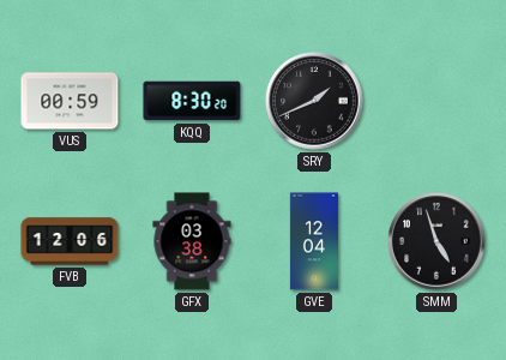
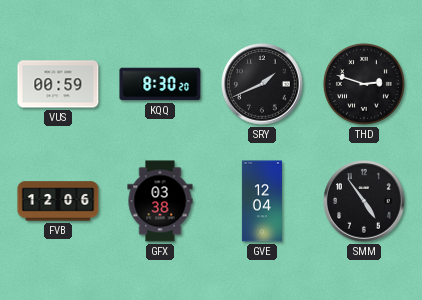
THD: none -> 2:48 (364, 84)
SMM: 4:57 -> 4:54 (364, 201)
